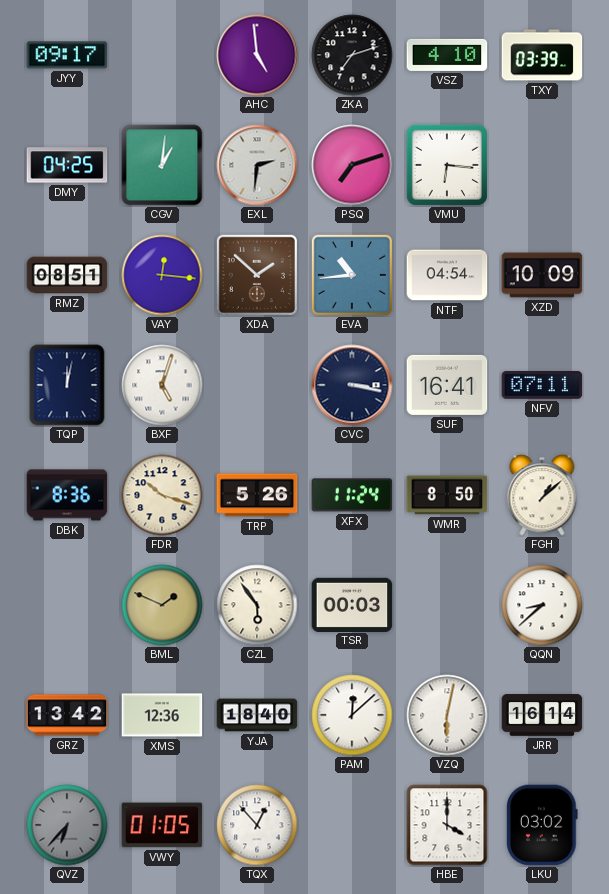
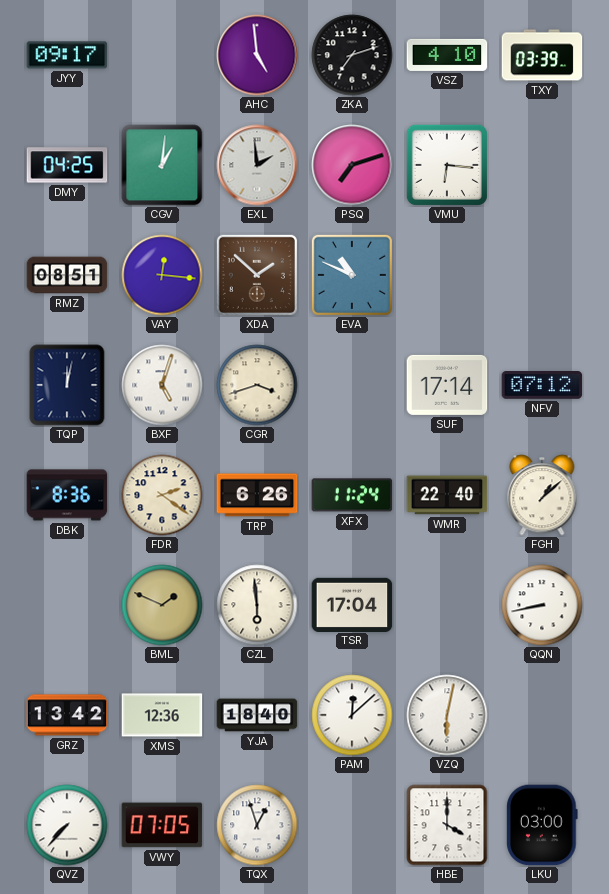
EXL: 2:31 -> 1:59 (257, 165)
EVA: 10:44 -> 10:49 (352, 275)
NTF: 04:54 -> none (447, 275)
XZD: 10:09 -> none (542, 275)
CGR: none -> 3:42 (257, 385)
CVC: 3:17 -> none (352, 385)
SUF: 16:41 -> 17:14 (447, 385)
NFV: 07:11 -> 07:12 (542, 386)
FDR: 10:18 -> 2:21 (162, 495)
TRP: 5:26 -> 6:26 (257, 495)
WMR: 8:50 -> 22:40 (447, 495)
CZL: 5:54 -> 5:59 (257, 605)
TSR: 00:03 -> 17:04 (352, 604)
QQN: 8:38 -> 8:43 (542, 605)
JRR: 16:14 -> none (542, 715)
QVZ: 6:37 -> 7:37 (67, 825)
QVZ dial: grey -> white (67, 825)
VWY: 01:05 -> 07:05 (162, 825)
TQX: 12:53 -> 12:57 (257, 825)
LKU: 03:02 -> 03:00 (542, 825)
